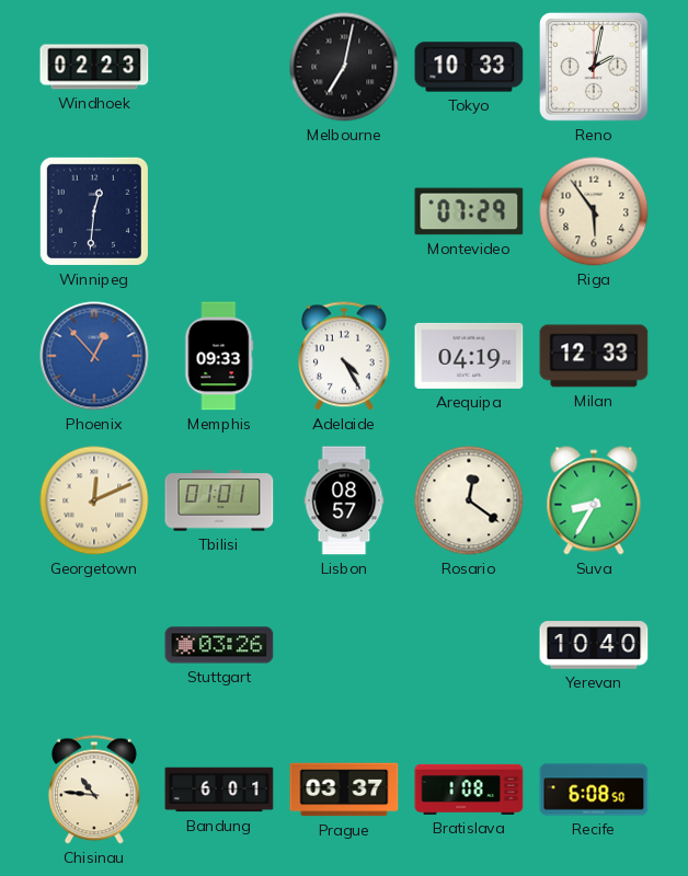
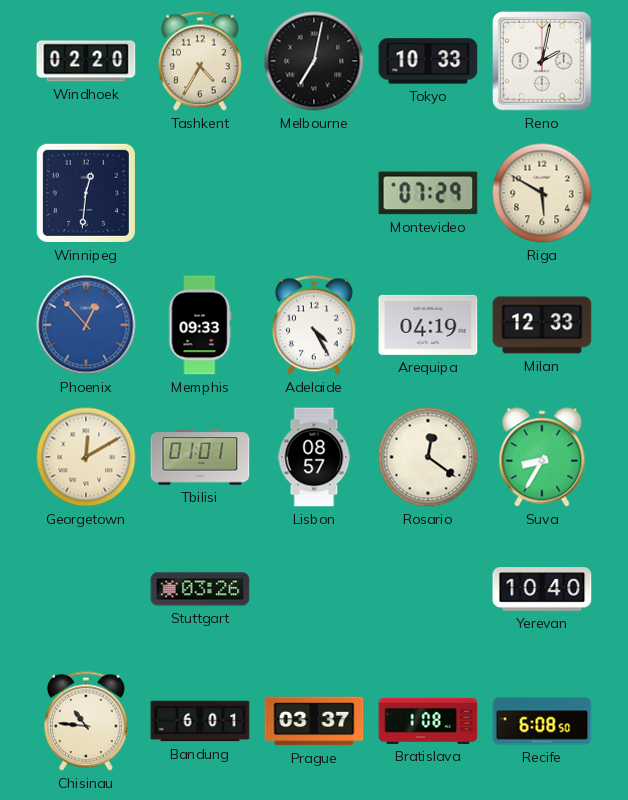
Windhoek: 02:23 -> 02:20 (86, 61)
Tashkent: none -> 4:35 (201, 61)
Riga: 5:54 -> 5:50 (542, 193)
Georgetown: 12:11 -> 12:10 (86, 457)
